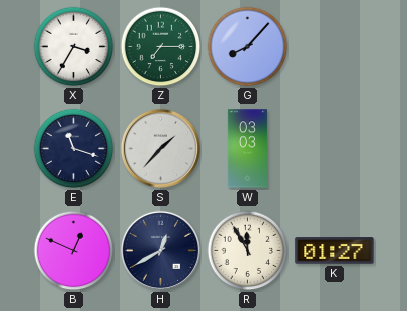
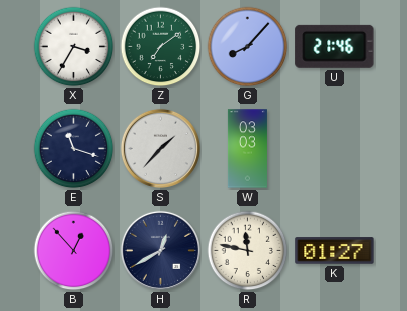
Z: 7:15 -> 7:09 (161, 47)
U: none -> 21:46 (335, 46)
B: 12:49 -> 12:53 (74, 251)
R: 11:55 -> 11:47 (248, 251)
